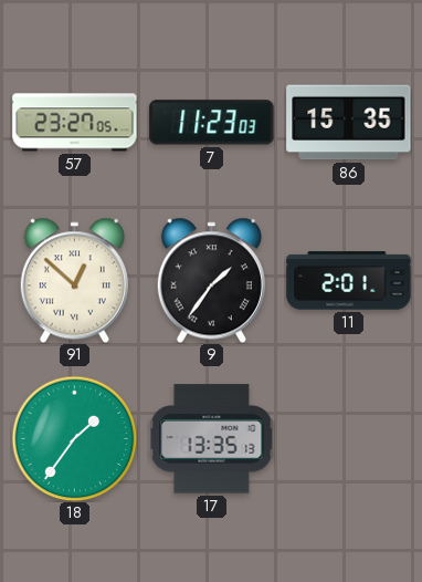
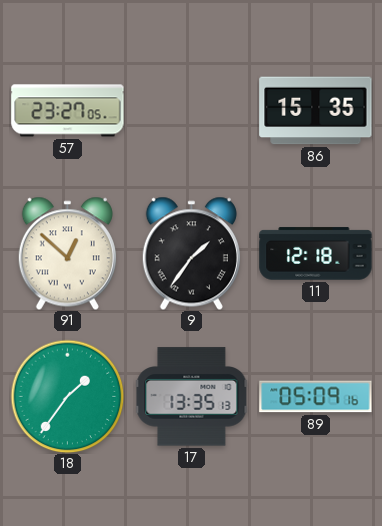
7: 11:23 -> none (212, 123)
11: 2:01 -> 12:18 (316, 254)
89: none -> 05:09 (316, 397)
